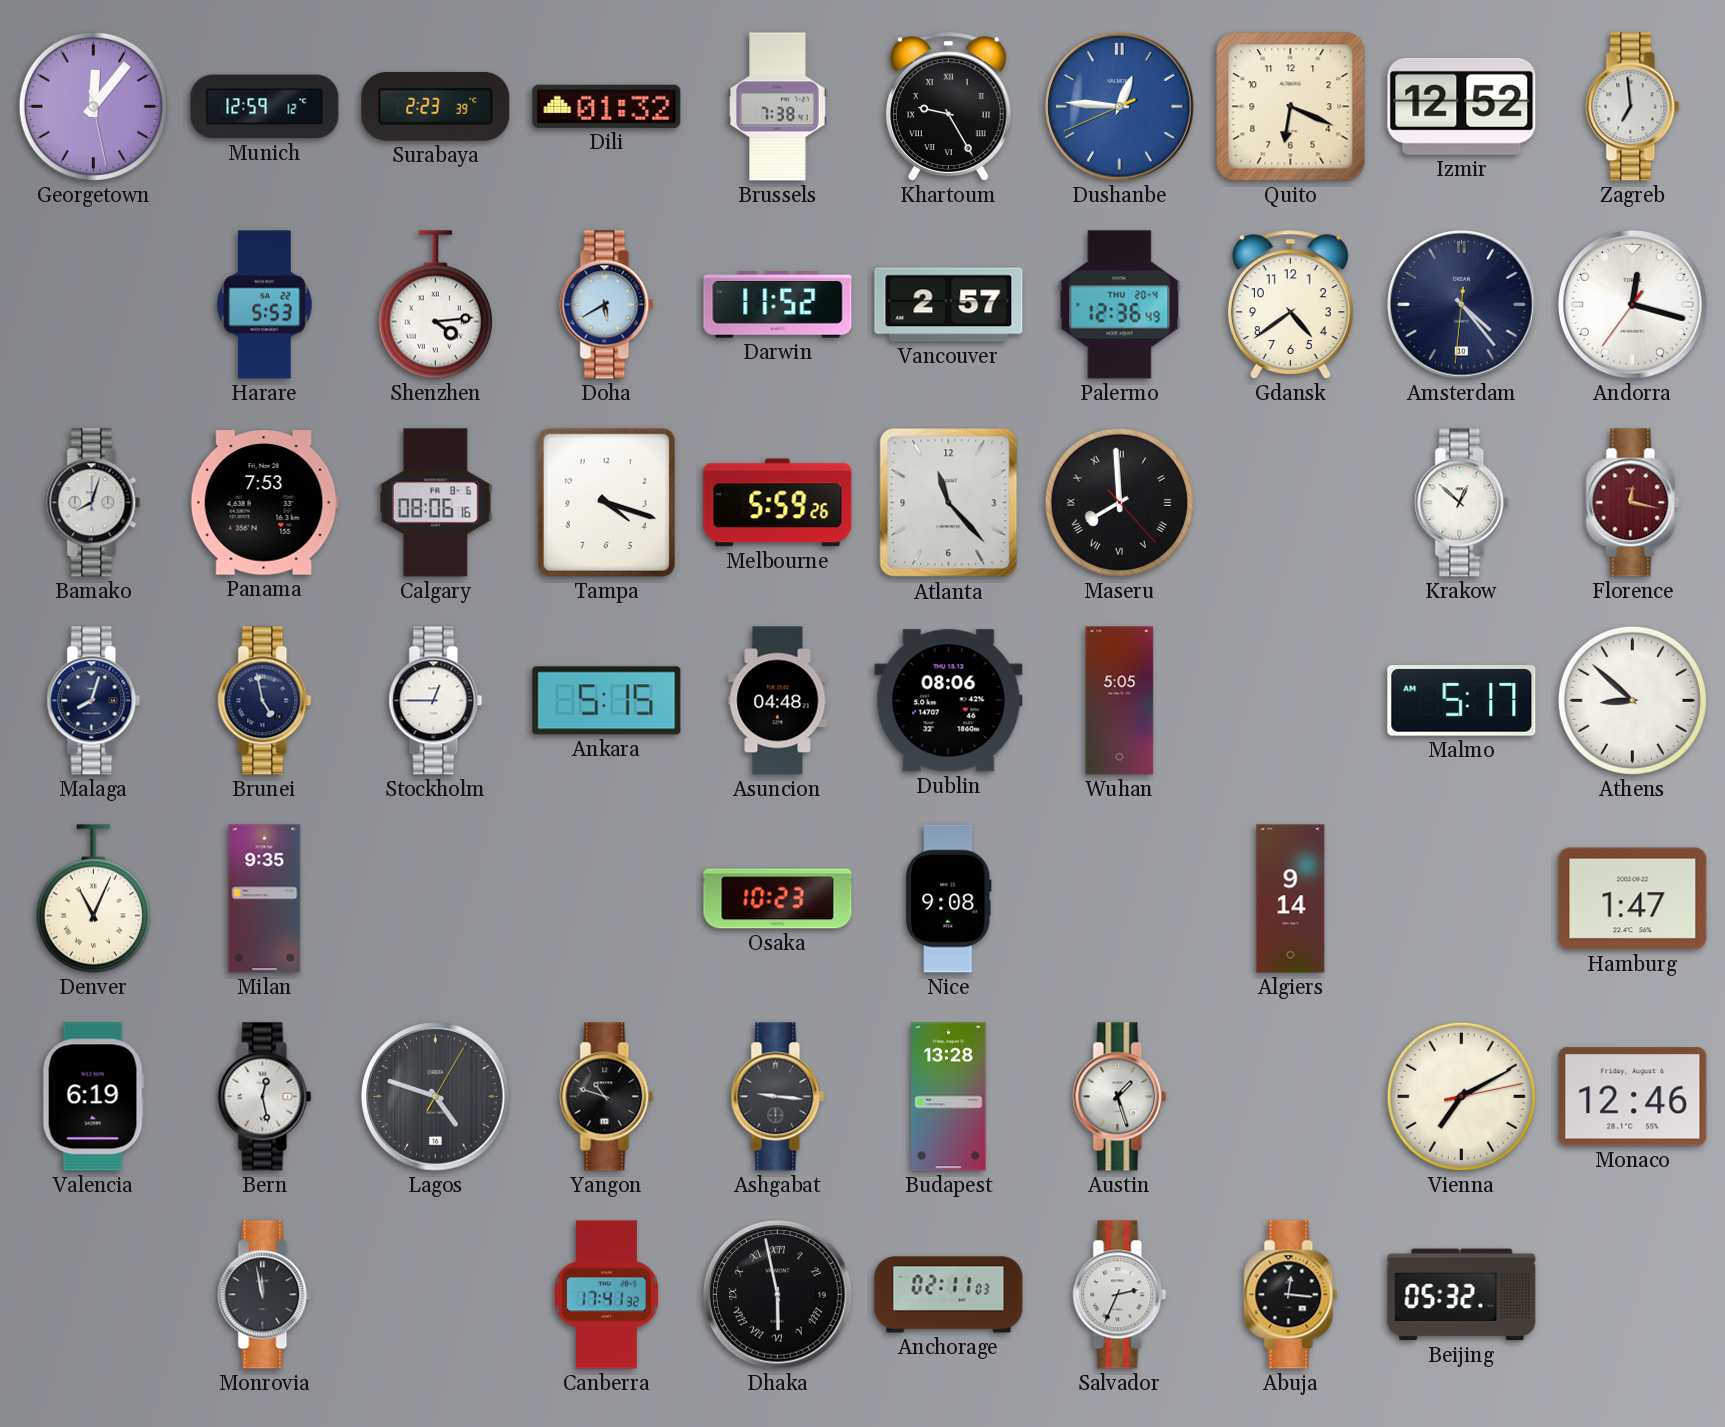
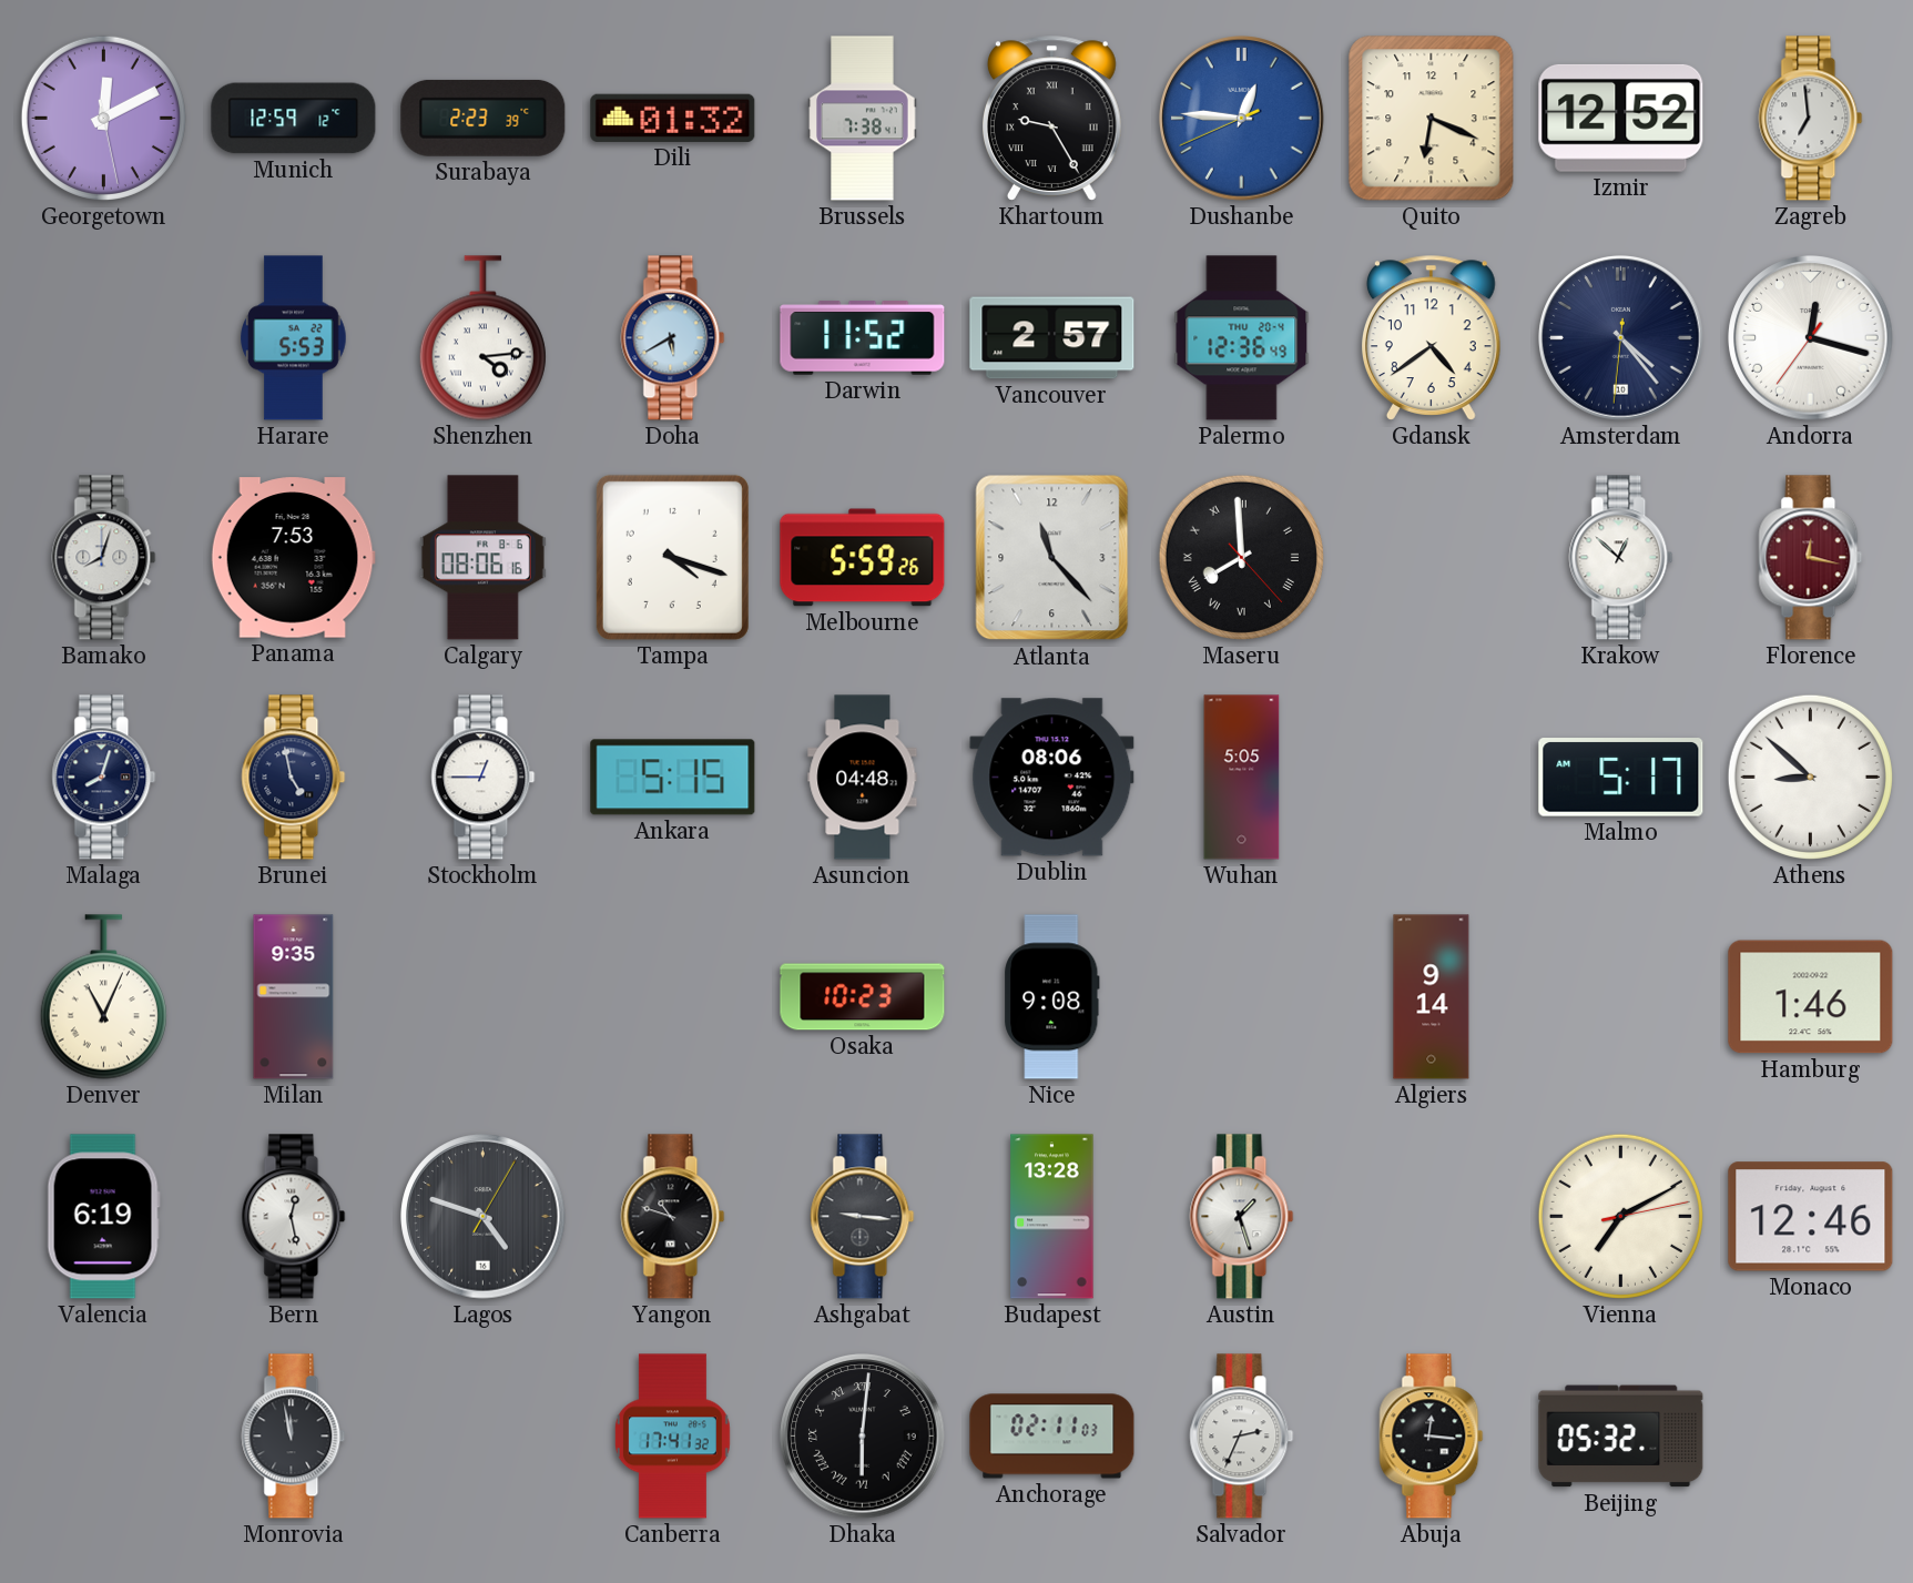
Georgetown: 12:06 -> 12:10 (103, 118)
Hamburg: 1:47 -> 1:46 (1811, 997)
Dhaka: 5:58 -> 6:01 (863, 1437)
